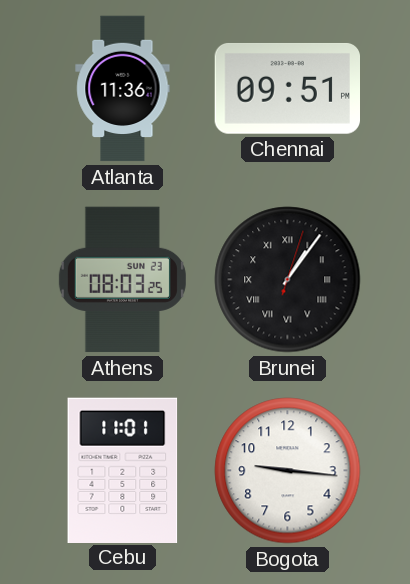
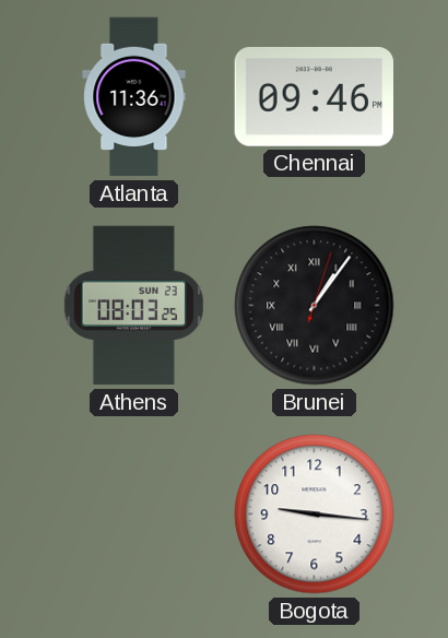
Chennai: 09:51 -> 09:46 (314, 96)
Cebu: 11:01 -> none (123, 470)
